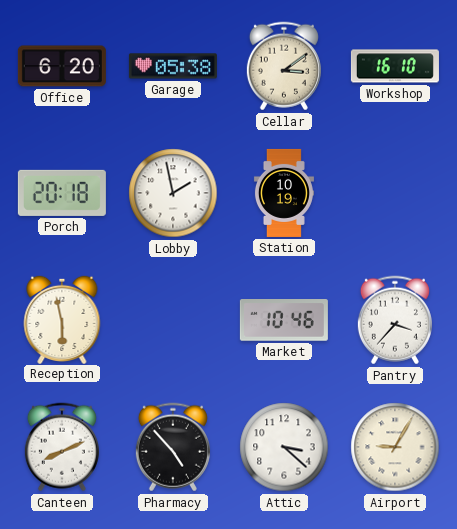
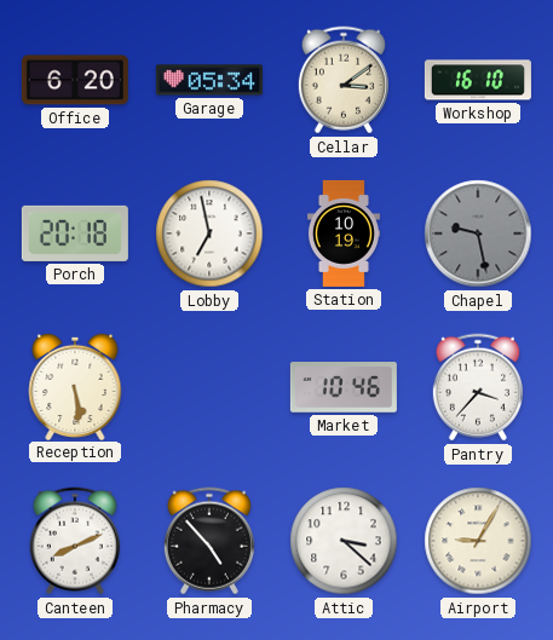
Garage: 05:38 -> 05:34 (209, 80)
Lobby: 1:58 -> 6:58 (209, 233)
Chapel: none -> 9:28 (478, 233)
Reception: 5:58 -> 5:29 (75, 386)
